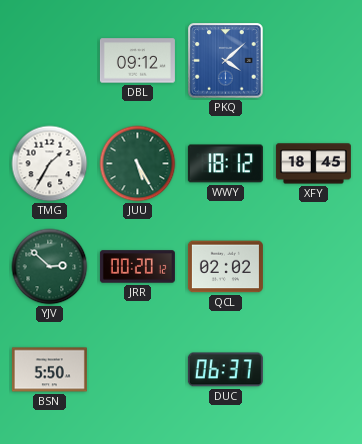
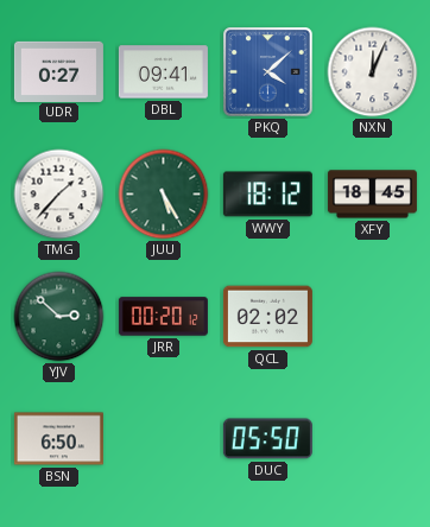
UDR: none -> 0:27 (58, 71)
DBL: 09:12 -> 09:41 (163, 72)
NXN: none -> 12:04 (373, 72)
TMG: 1:35 -> 1:37 (59, 195)
BSN: 5:50 -> 6:50 (58, 439)
DUC: 06:37 -> 05:50 (267, 439)
